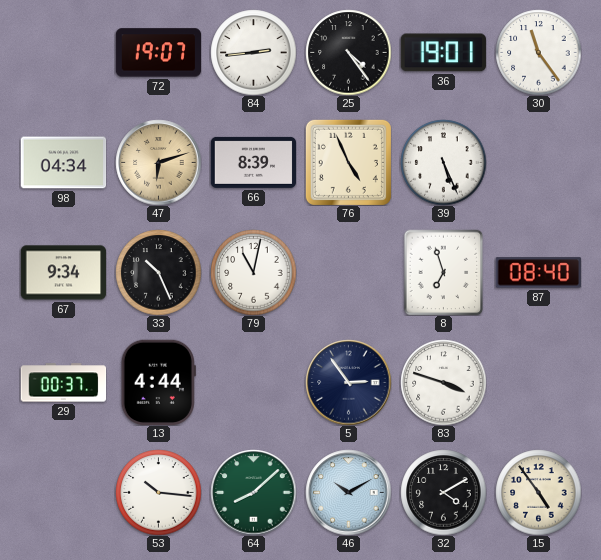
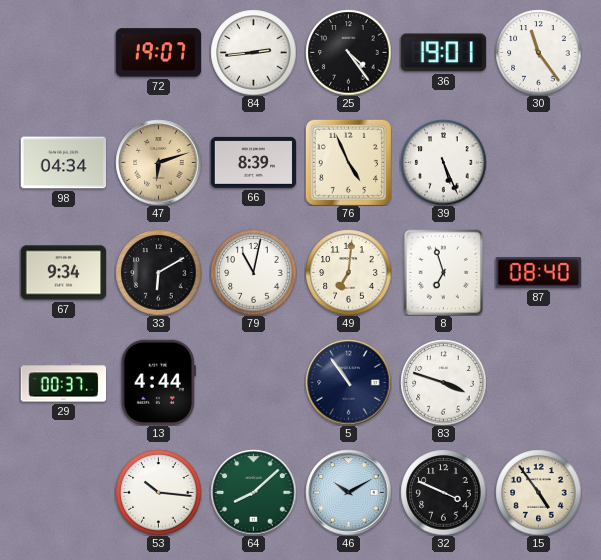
33: 10:26 -> 6:10 (158, 272)
49: none -> 7:01 (348, 272)
5: 2:54 -> 10:54 (348, 382)
32: 4:10 -> 3:49 (443, 492)
